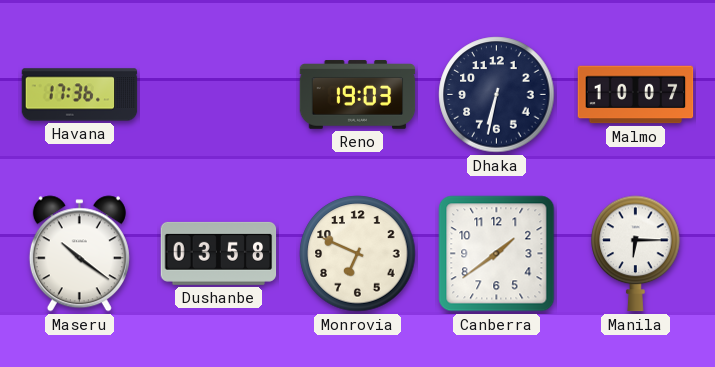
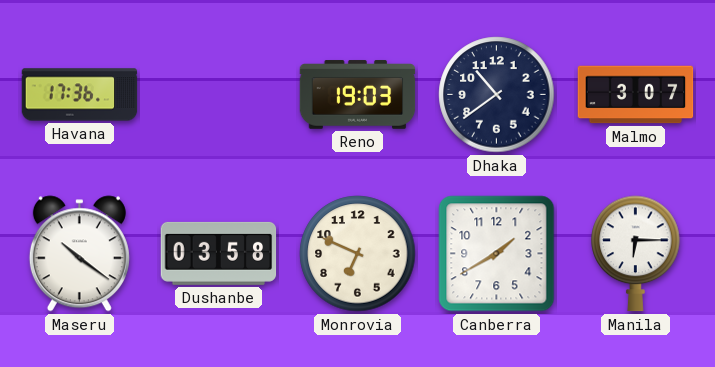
Dhaka: 6:32 -> 10:39 (497, 95)
Malmo: 10:07 -> 3:07 (636, 95)
Canberra: 1:39 -> 1:40 (497, 254)
